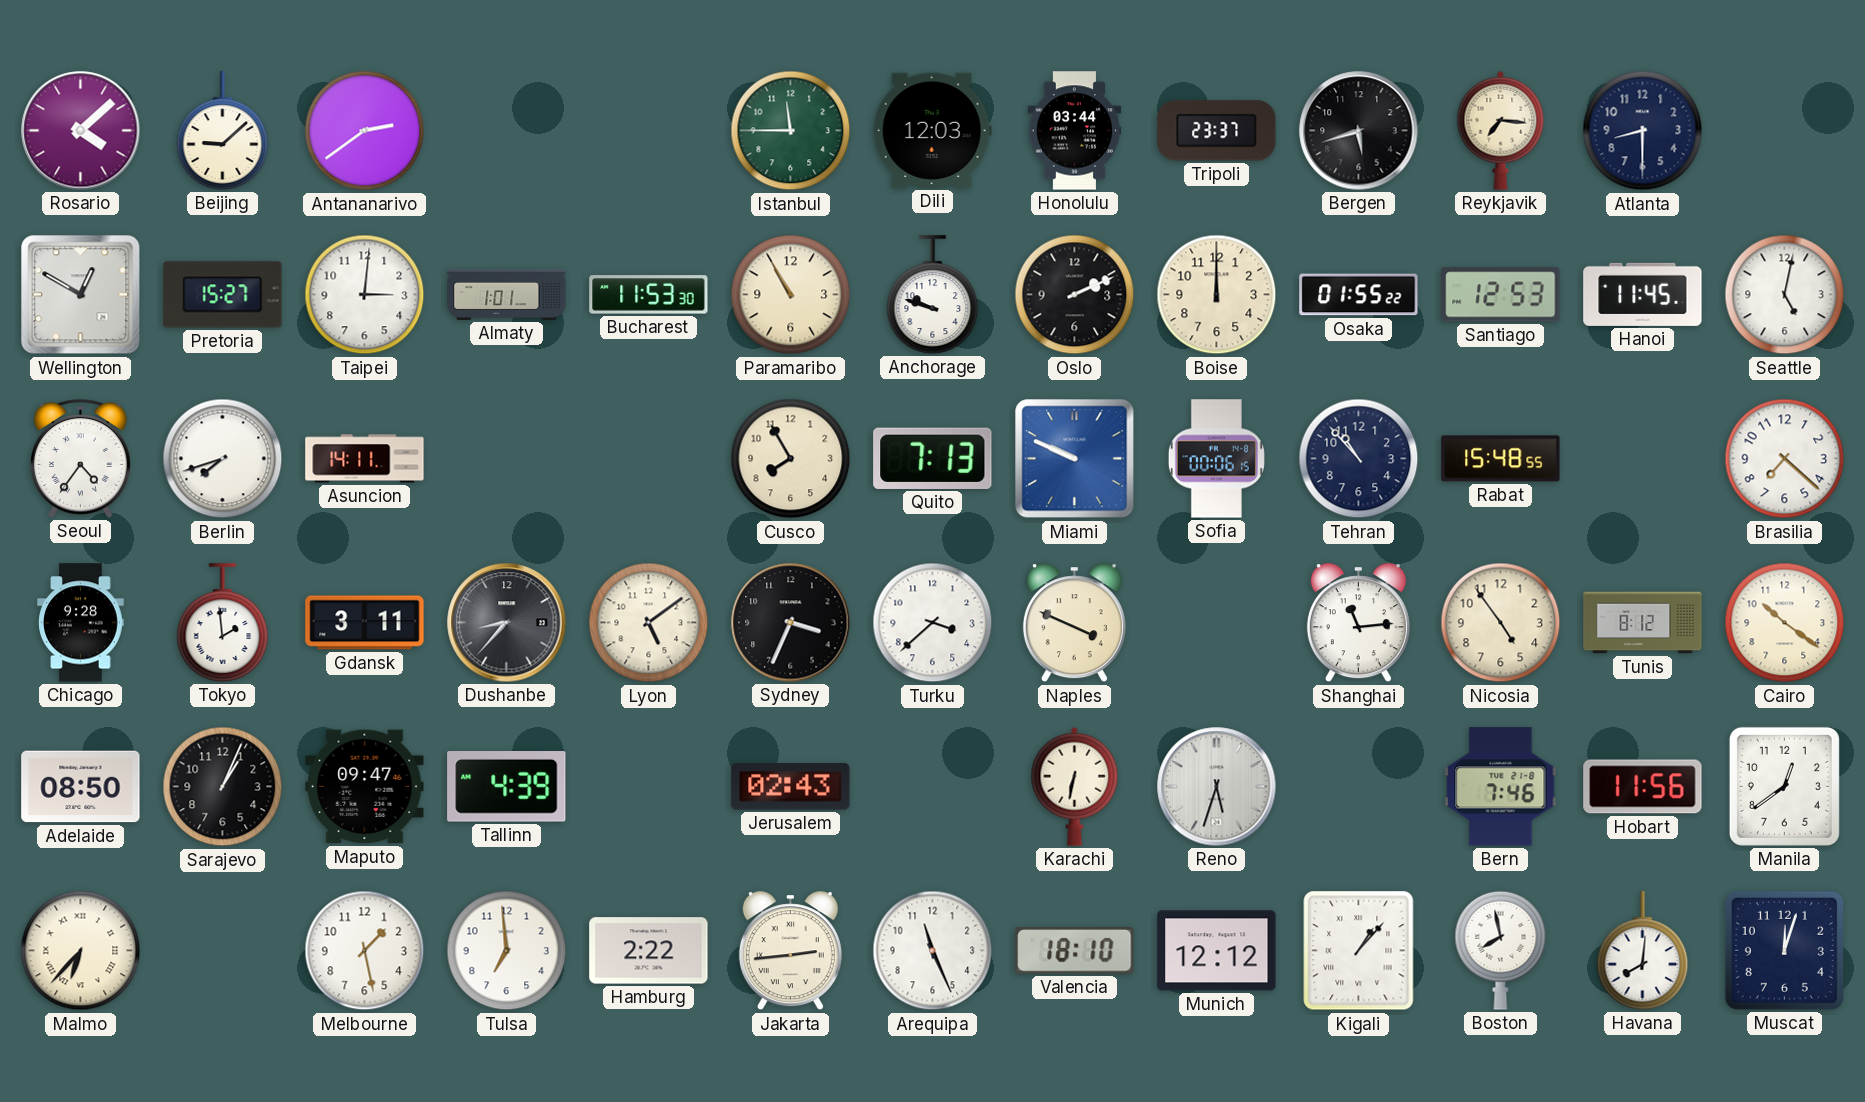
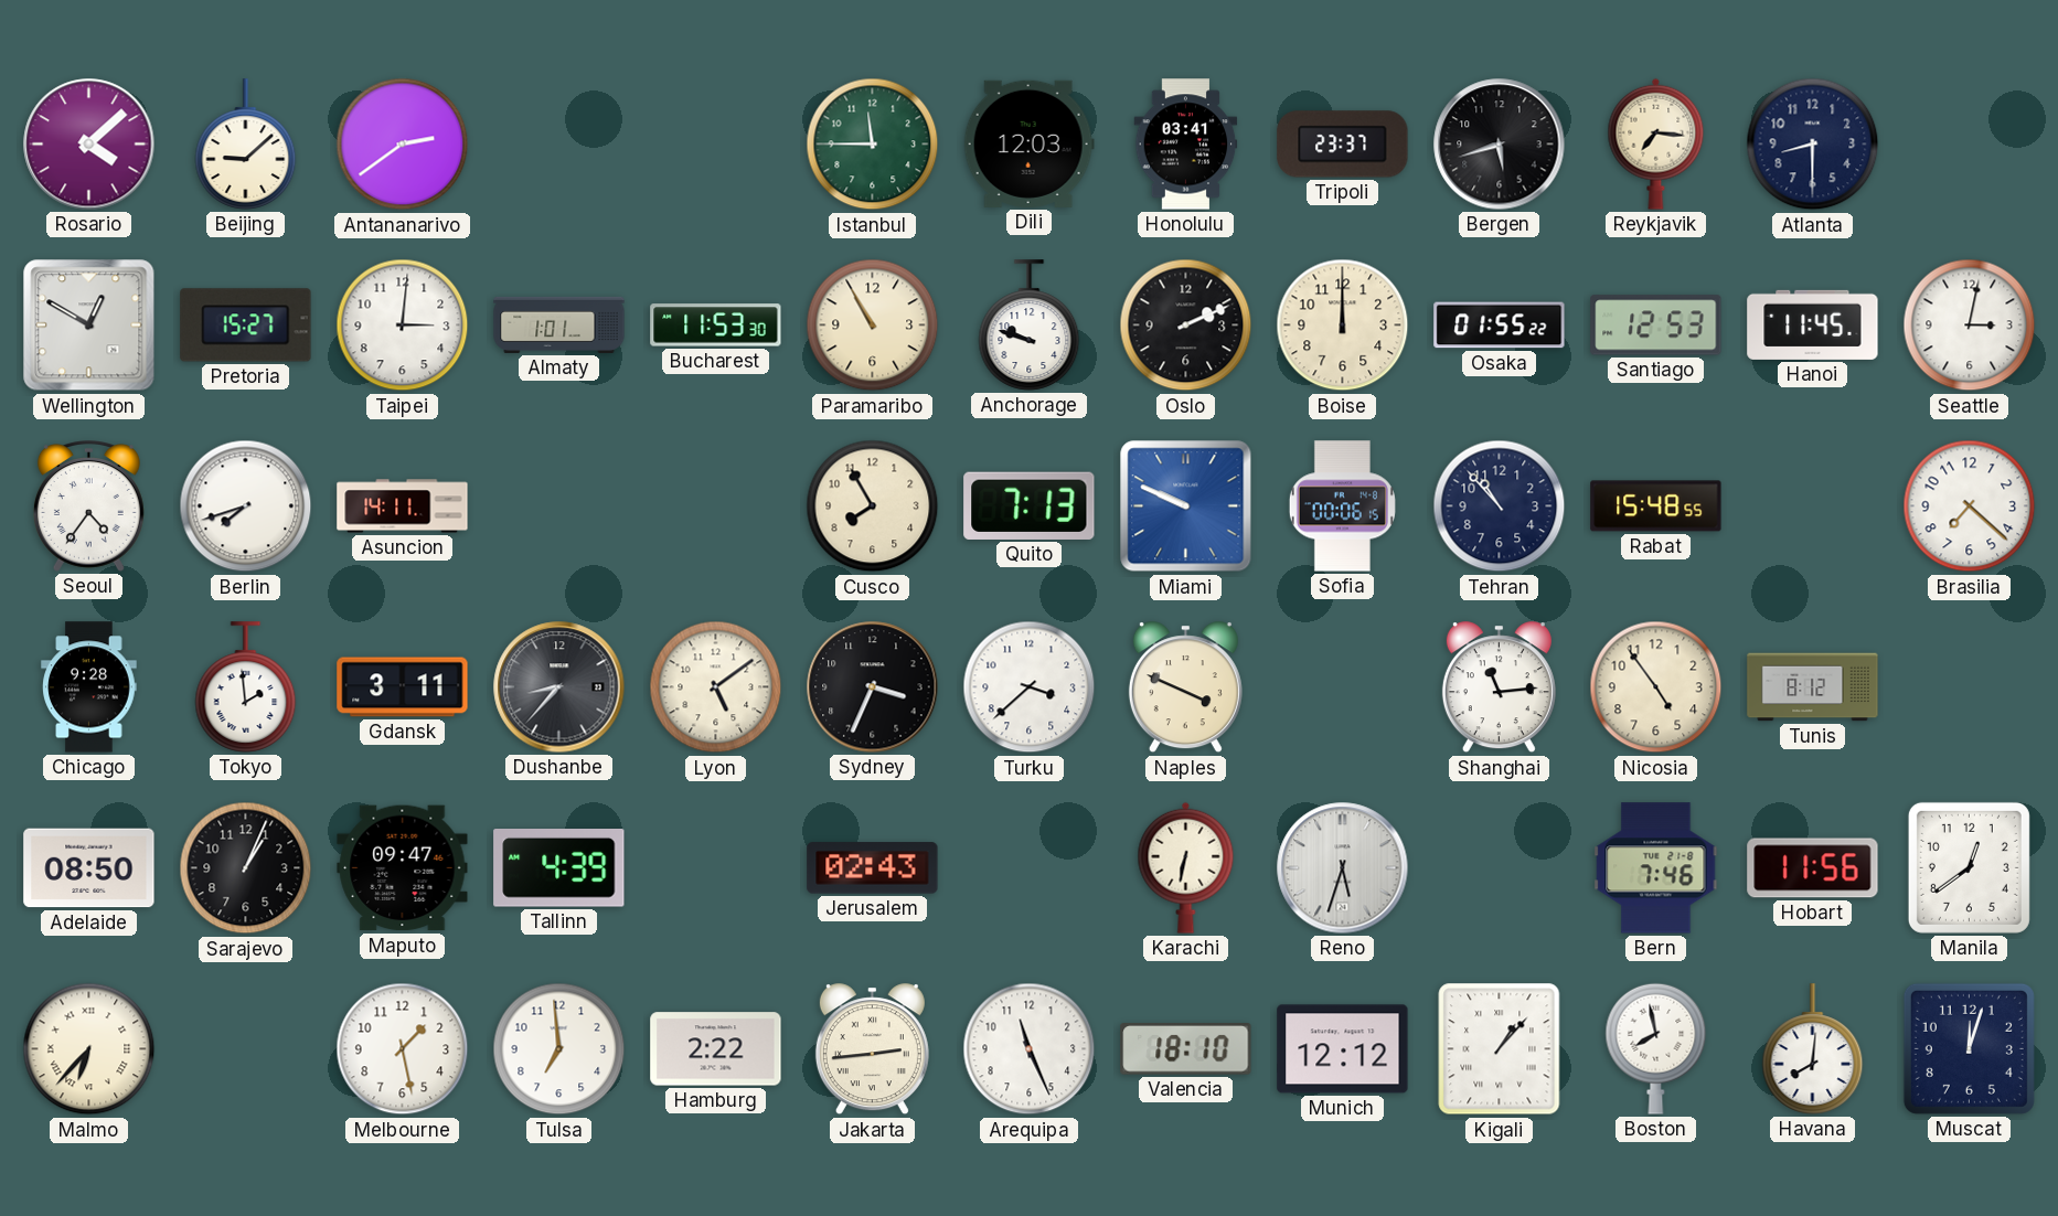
Honolulu: 03:44 -> 03:41 (1186, 145)
Seattle: 5:02 -> 3:02 (1970, 326)
Cairo: 10:21 -> none (1785, 623)
